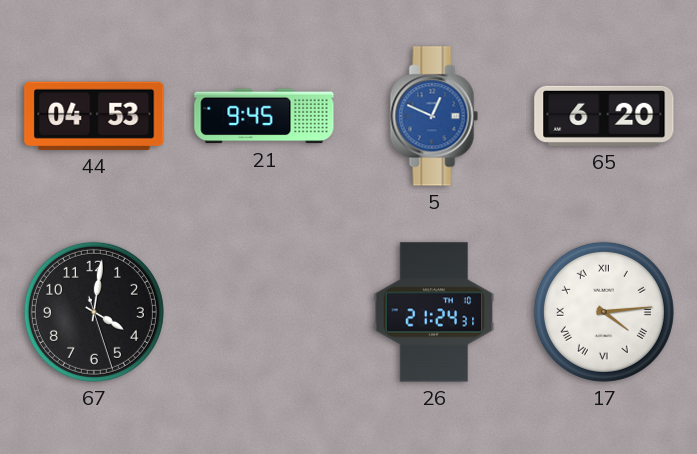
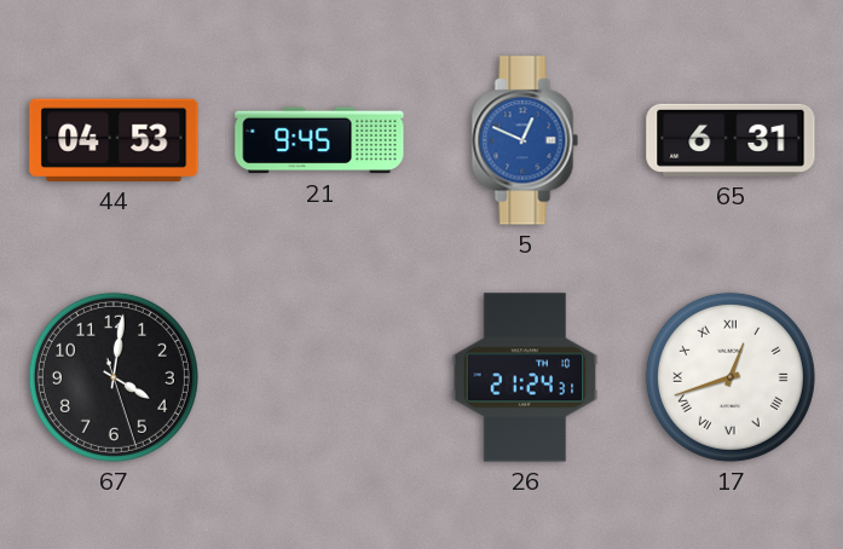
65: 6:20 -> 6:31 (731, 140)
17: 4:14 -> 12:42 (731, 377)
